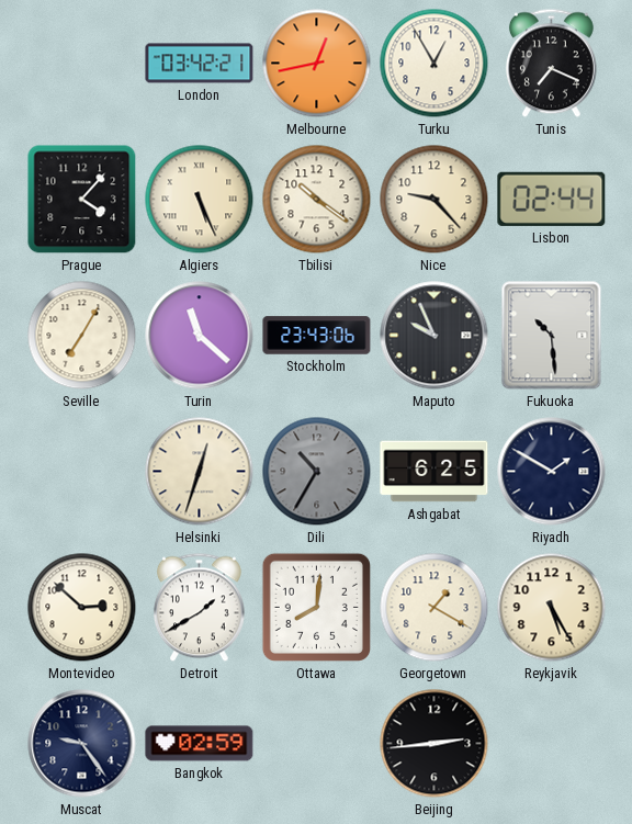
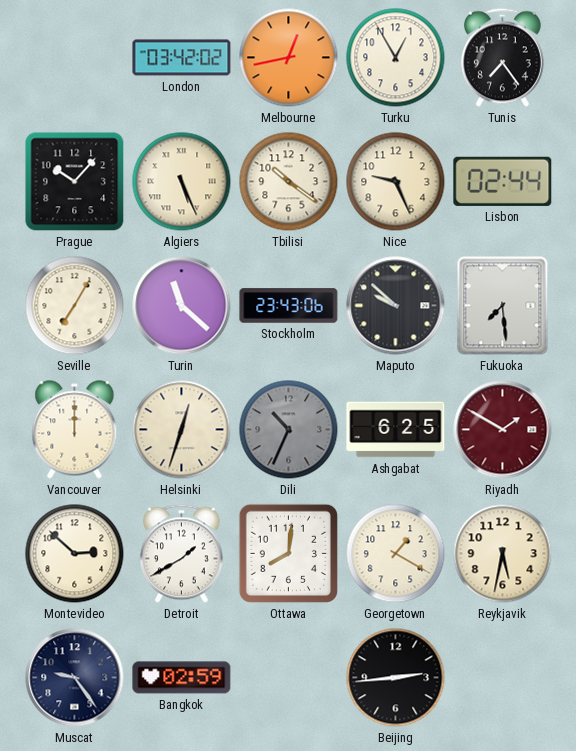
London: 03:42:21 -> 03:42:02 (182, 58)
Tunis: 7:19 -> 7:24 (502, 58)
Prague: 4:07 -> 10:07 (75, 182)
Nice: 9:23 -> 9:26 (396, 182)
Maputo: 9:56 -> 9:52 (396, 306)
Fukuoka: 10:29 -> 7:29 (503, 306)
Vancouver: none -> 12:00 (75, 430)
Dili: 10:35 -> 10:34 (289, 430)
Riyadh dial: navy -> burgundy (503, 430)
Reykjavik: 5:25 -> 5:32 (503, 554)
